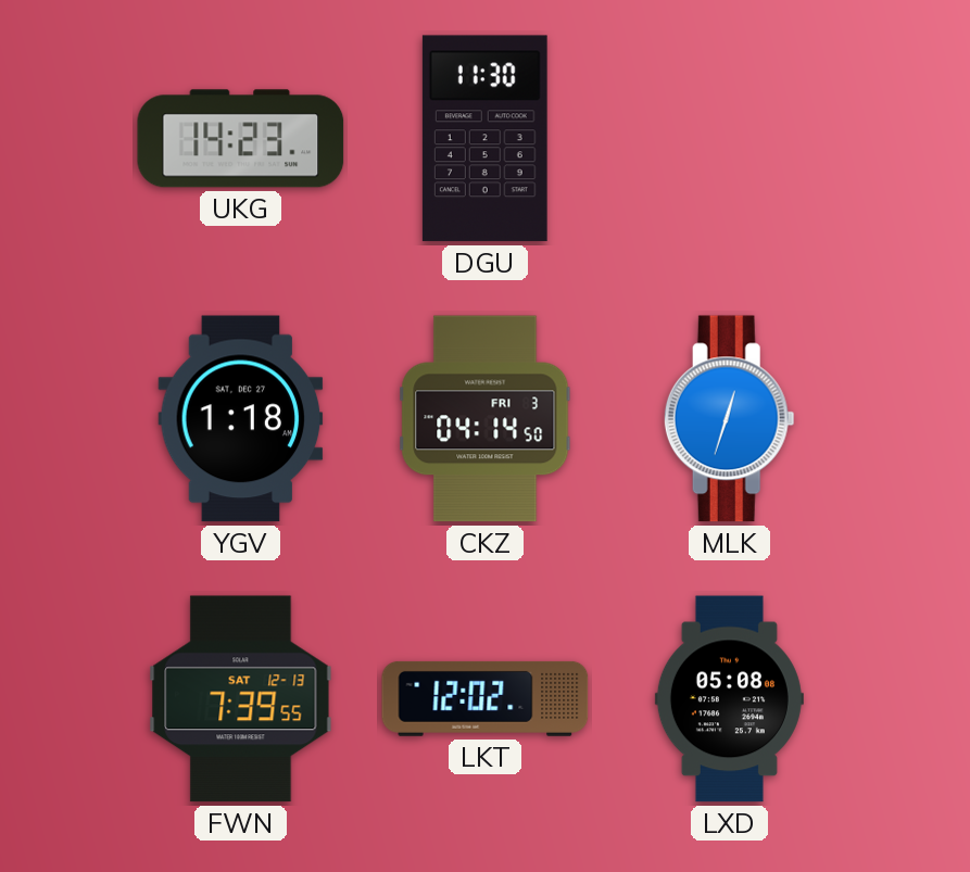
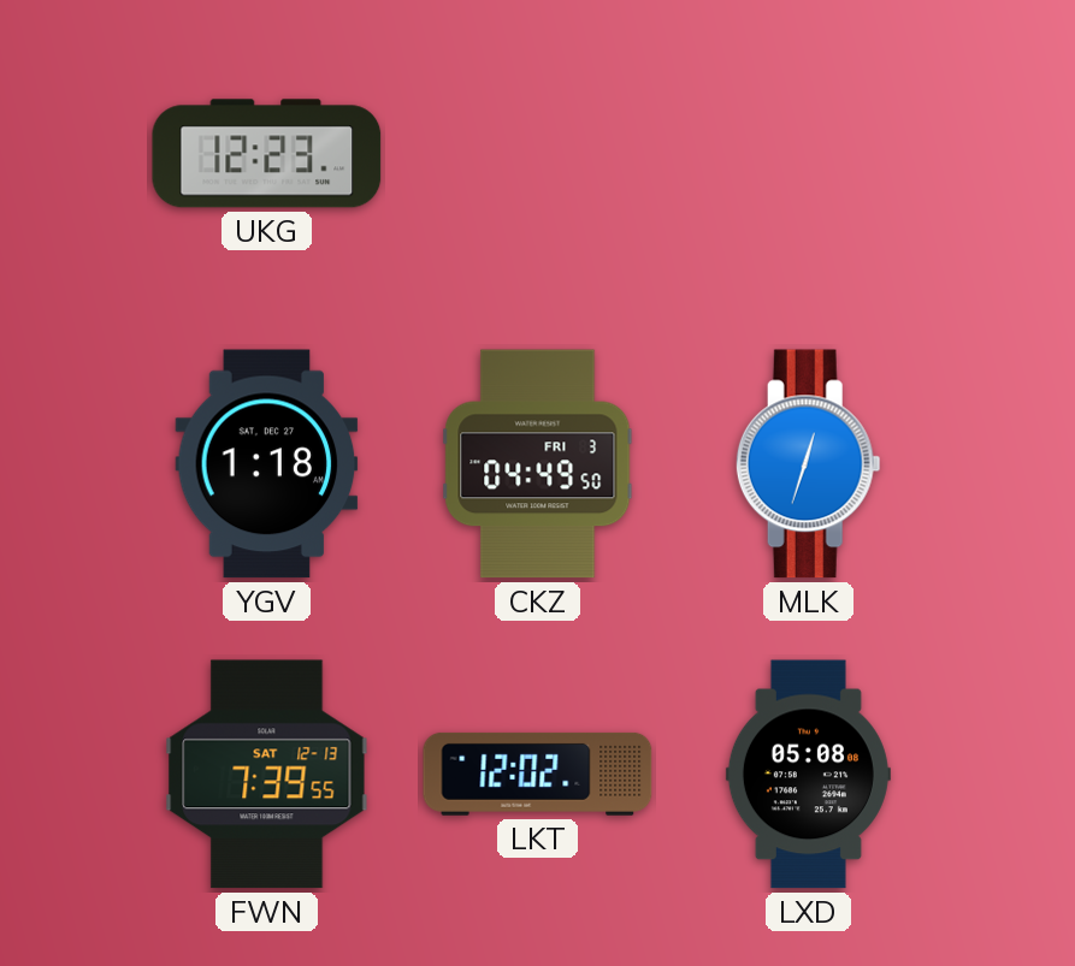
UKG: 14:23 -> 12:23 (267, 154)
DGU: 11:30 -> none (484, 139)
CKZ: 04:14 -> 04:49 (538, 464)
